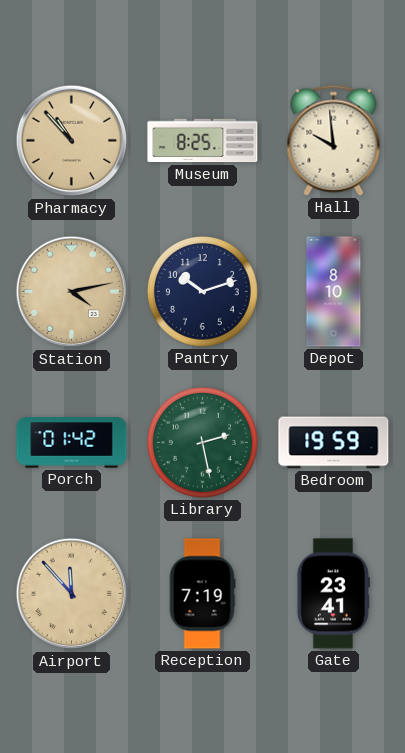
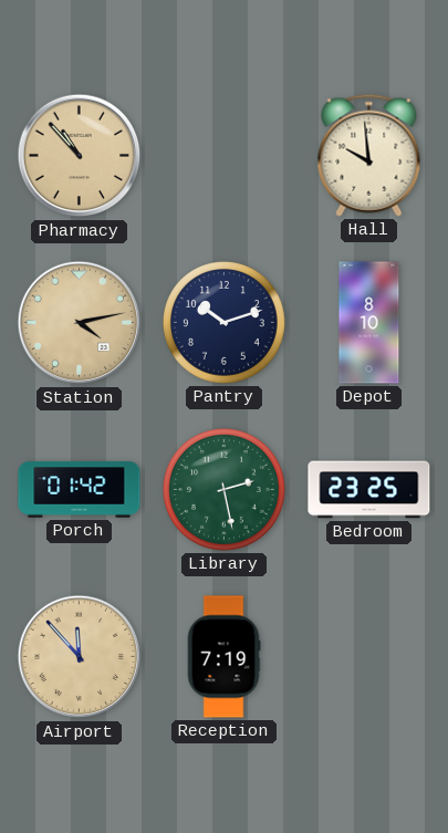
Museum: 8:25 -> none (203, 141)
Bedroom: 19:59 -> 23:25 (369, 490)
Gate: 23:41 -> none (333, 594)
